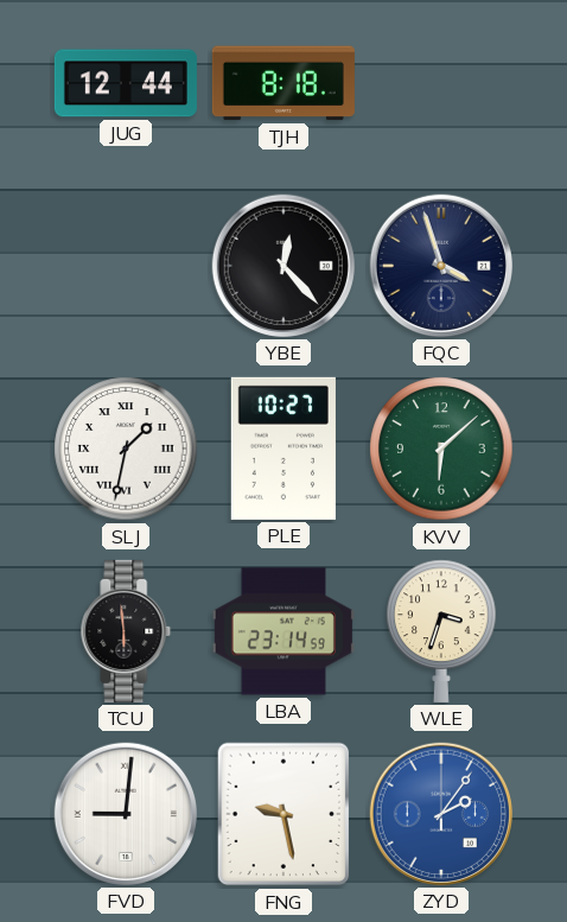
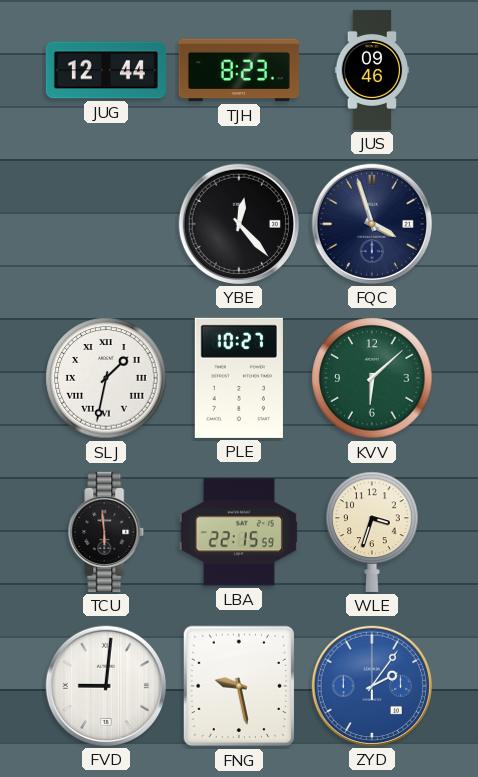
TJH: 8:18 -> 8:23 (239, 70)
JUS: none -> 09:46 (372, 70)
LBA: 23:14 -> 22:15 (239, 532)
